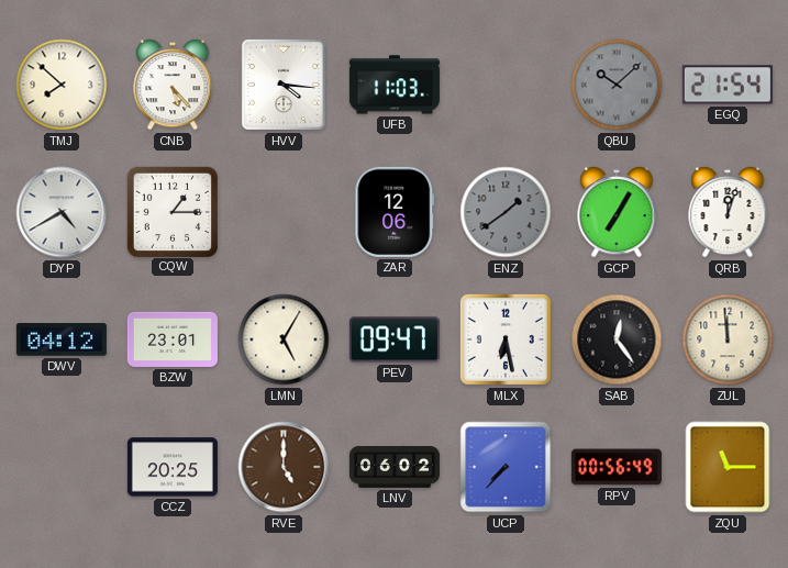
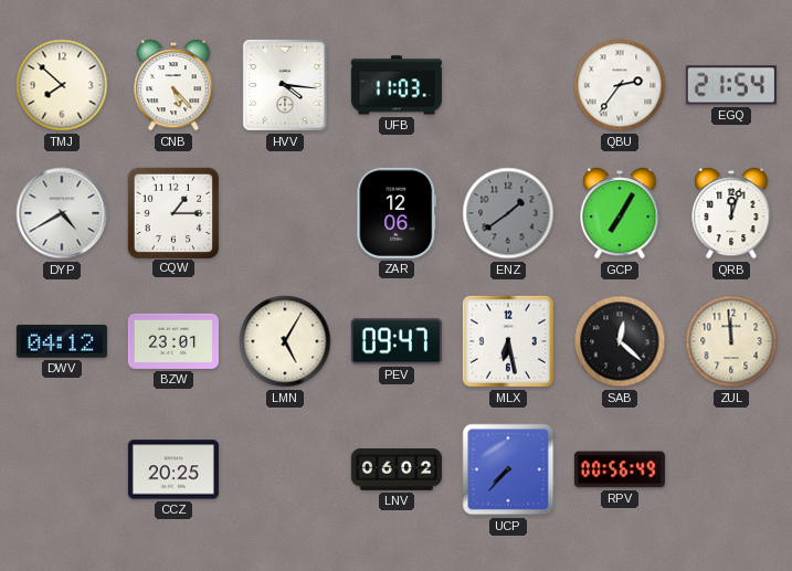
QBU: 10:08 -> 2:36 (620, 85)
QBU dial: grey -> white (620, 85)
SAB: 12:24 -> 12:22 (620, 341)
RVE: 5:00 -> none (284, 467)
ZQU: 11:15 -> none (728, 467)
